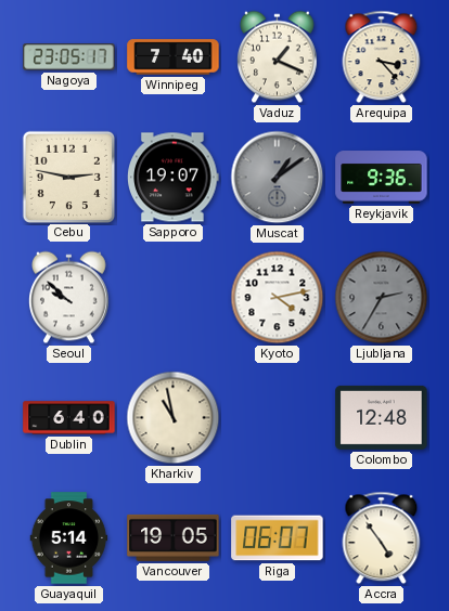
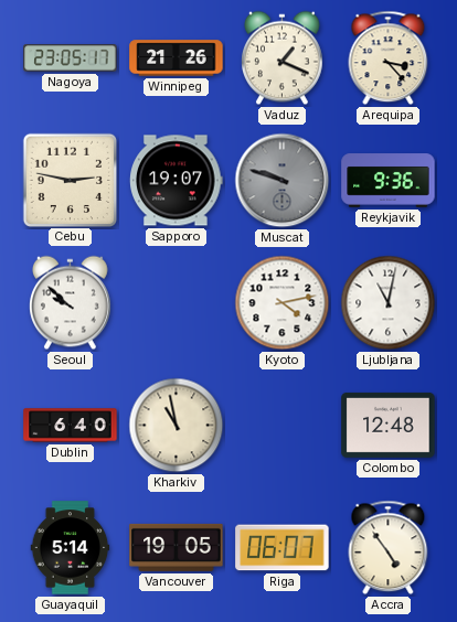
Winnipeg: 7:40 -> 21:26 (177, 58)
Muscat: 1:09 -> 9:48 (283, 181)
Ljubljana: 2:35 -> 11:02 (389, 303)
Ljubljana dial: grey -> white (389, 303)
